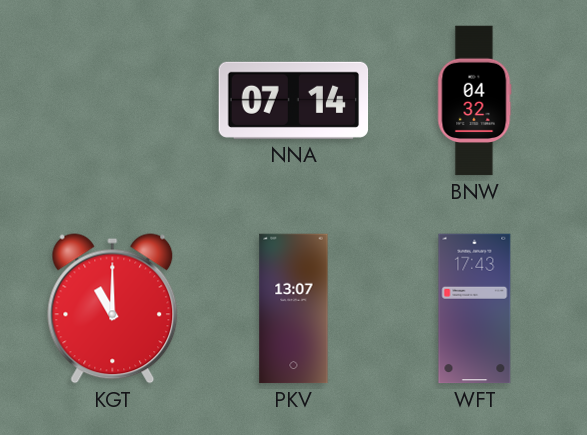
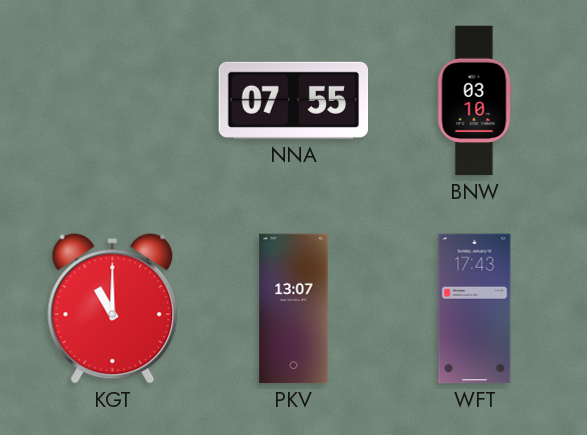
NNA: 07:14 -> 07:55 (294, 100)
BNW: 04:32 -> 03:10 (475, 101)
